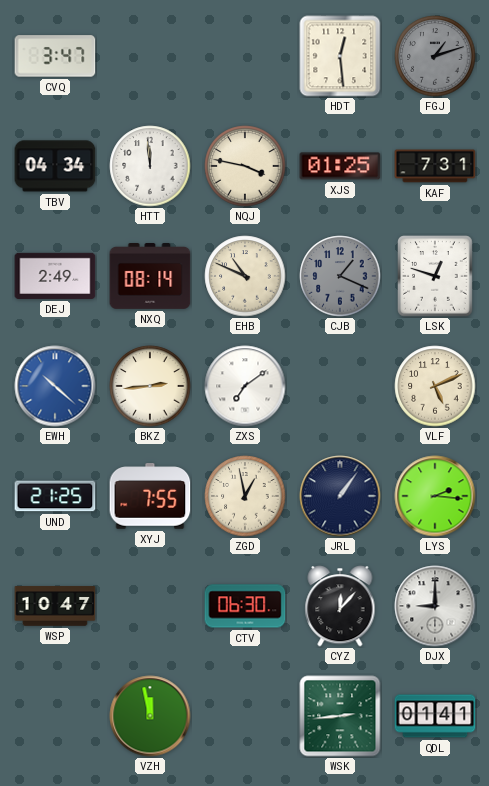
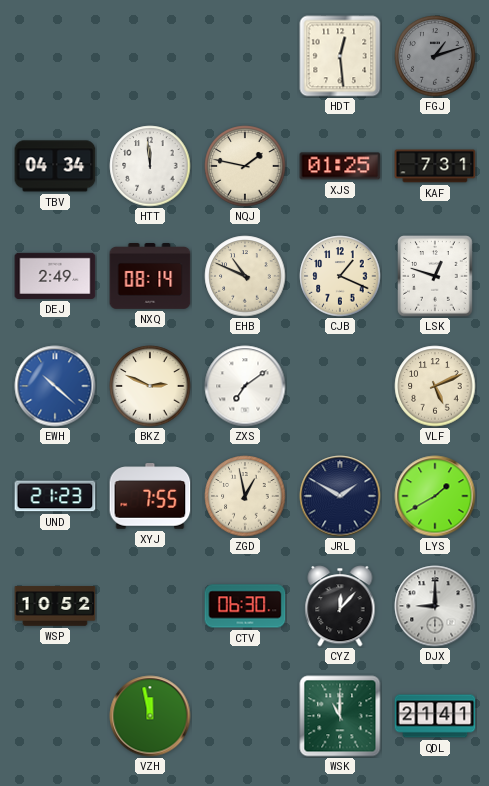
CVQ: 3:47 -> none (55, 56)
NQJ: 3:47 -> 1:47 (245, 166)
CJB dial: grey -> cream (340, 276)
BKZ: 2:44 -> 2:49 (150, 386)
UND: 21:25 -> 21:23 (55, 496)
JRL: 1:06 -> 1:50 (340, 496)
LYS: 2:16 -> 1:40 (435, 496)
WSP: 10:47 -> 10:52 (55, 606)
WSK: 2:44 -> 11:00 (340, 716)
QDL: 01:41 -> 21:41 (435, 716)
